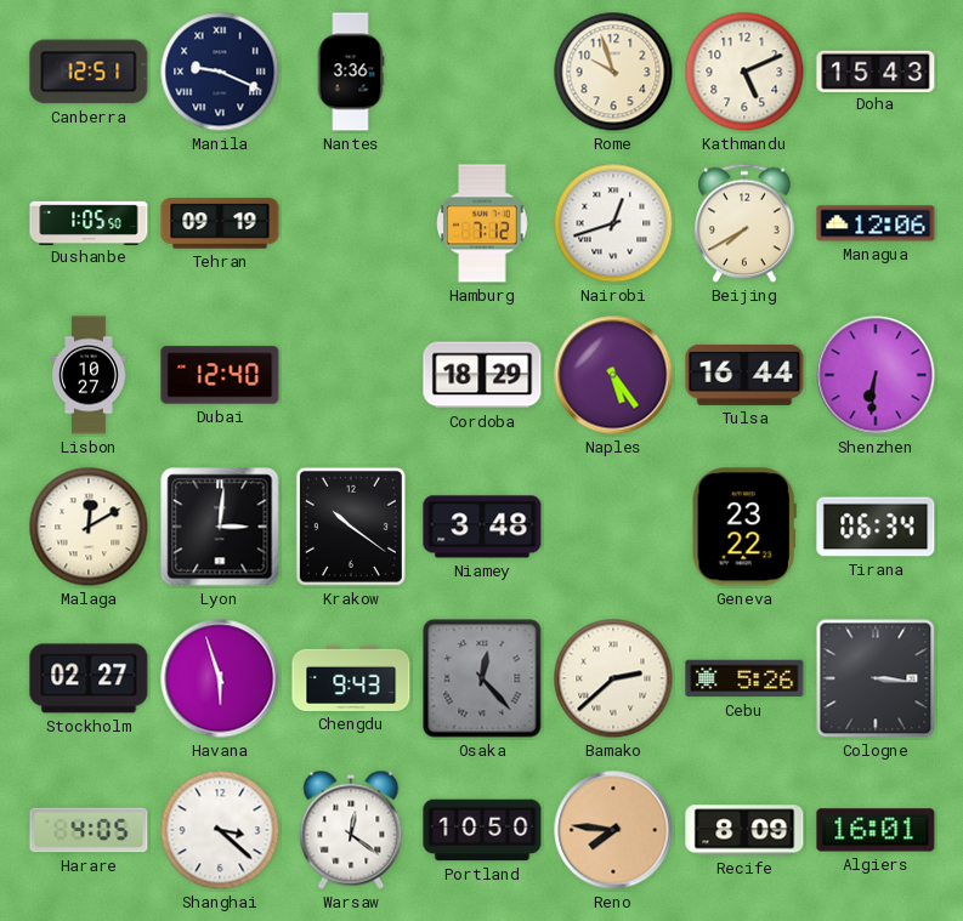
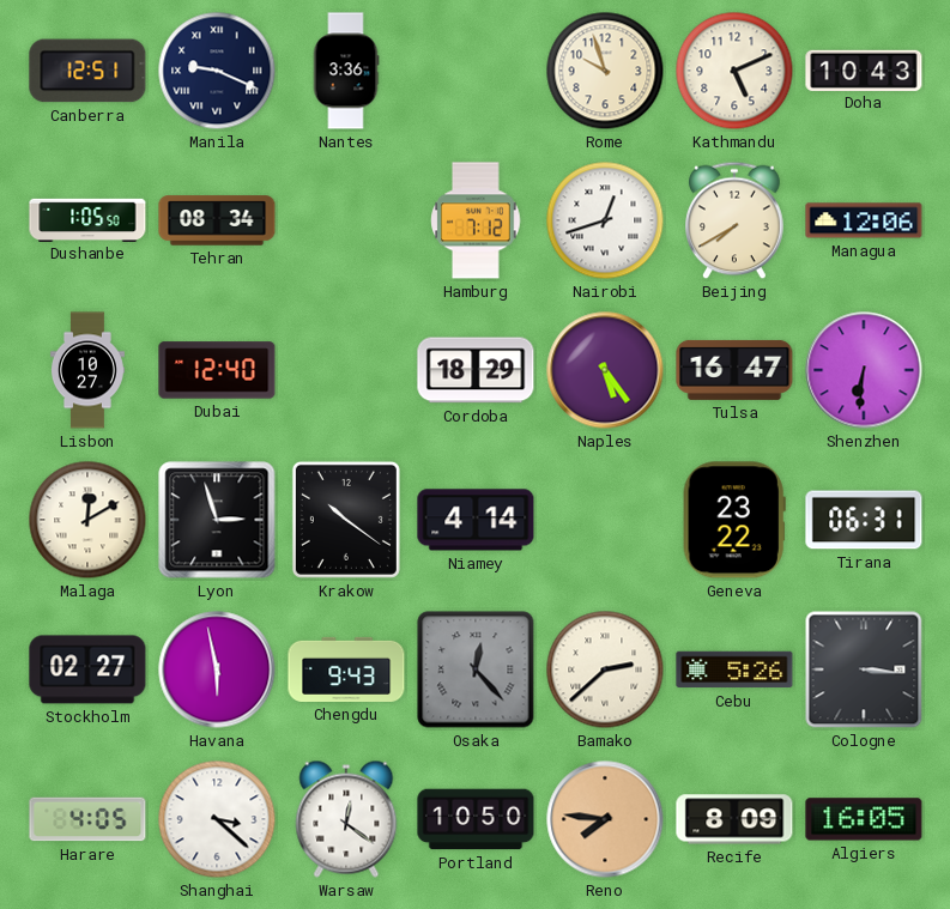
Doha: 15:43 -> 10:43 (864, 69)
Tehran: 09:19 -> 08:34 (217, 220)
Tulsa: 16:44 -> 16:47 (734, 370)
Lyon: 3:01 -> 2:57 (217, 520)
Niamey: 3:48 -> 4:14 (476, 520)
Tirana: 06:34 -> 06:31 (864, 520)
Havana: 5:57 -> 5:58 (217, 669)
Algiers: 16:01 -> 16:05 (864, 819)
